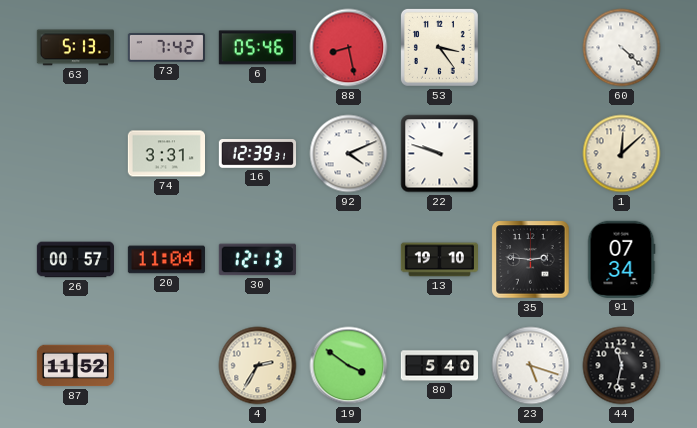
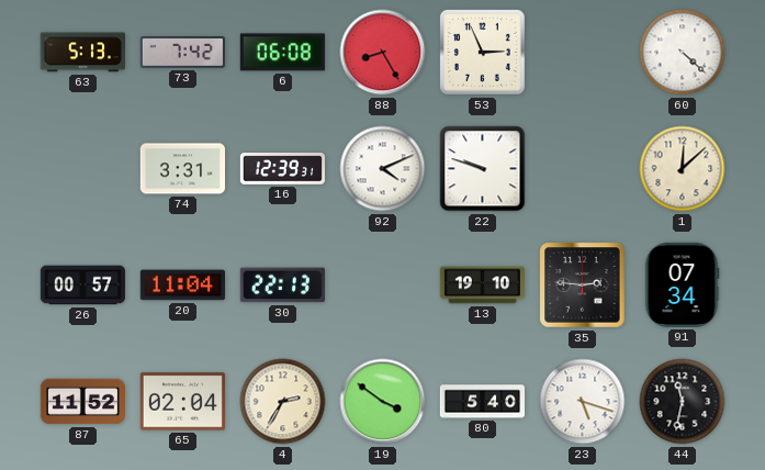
6: 05:46 -> 06:08 (282, 53)
88: 8:28 -> 8:25 (383, 53)
53: 3:24 -> 2:56 (482, 52)
30: 12:13 -> 22:13 (282, 286)
65: none -> 02:04 (182, 402)
